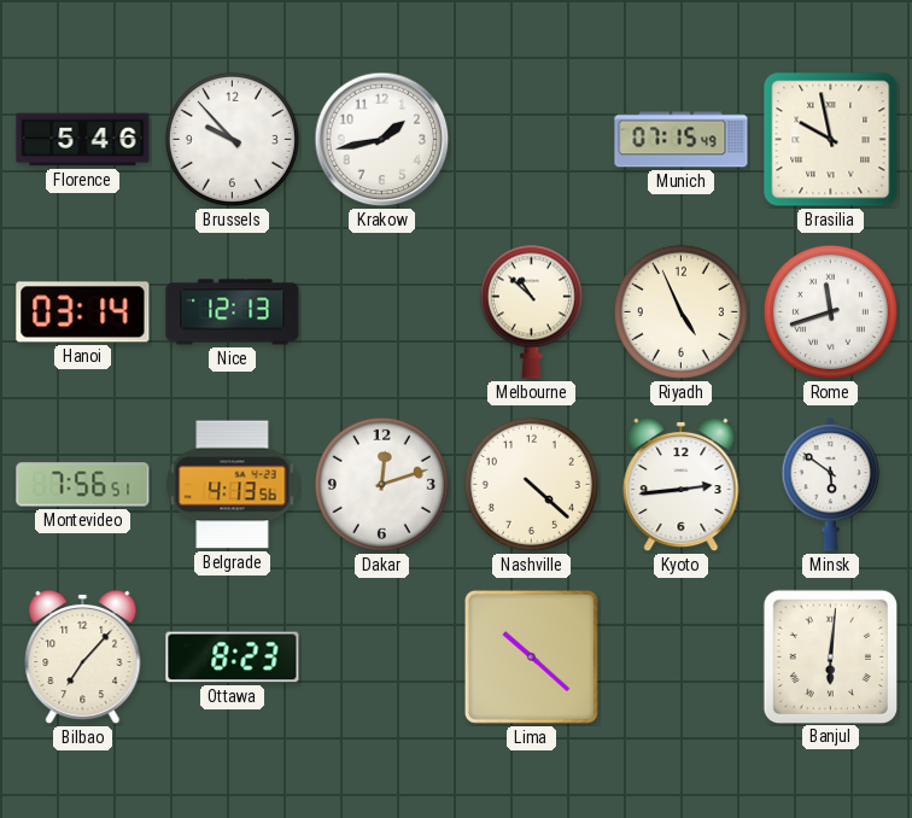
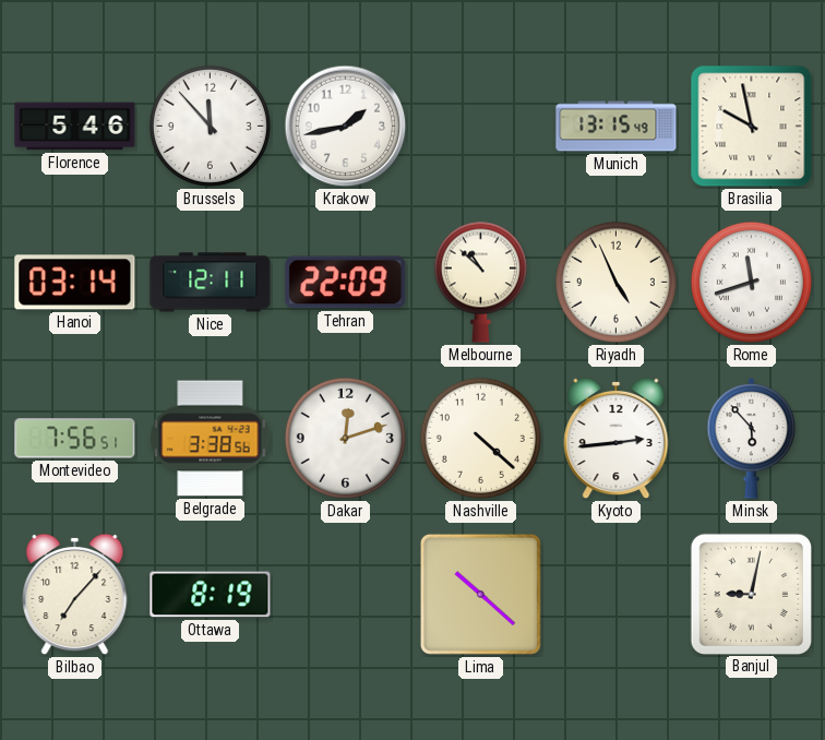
Brussels: 9:53 -> 11:53 (210, 126)
Munich: 07:15 -> 13:15 (617, 127)
Nice: 12:13 -> 12:11 (211, 283)
Tehran: none -> 22:09 (346, 283)
Belgrade: 4:13 -> 3:38 (211, 439)
Minsk: 5:51 -> 5:53 (752, 439)
Ottawa: 8:23 -> 8:19 (211, 595)
Banjul: 6:01 -> 9:02 (751, 594)
